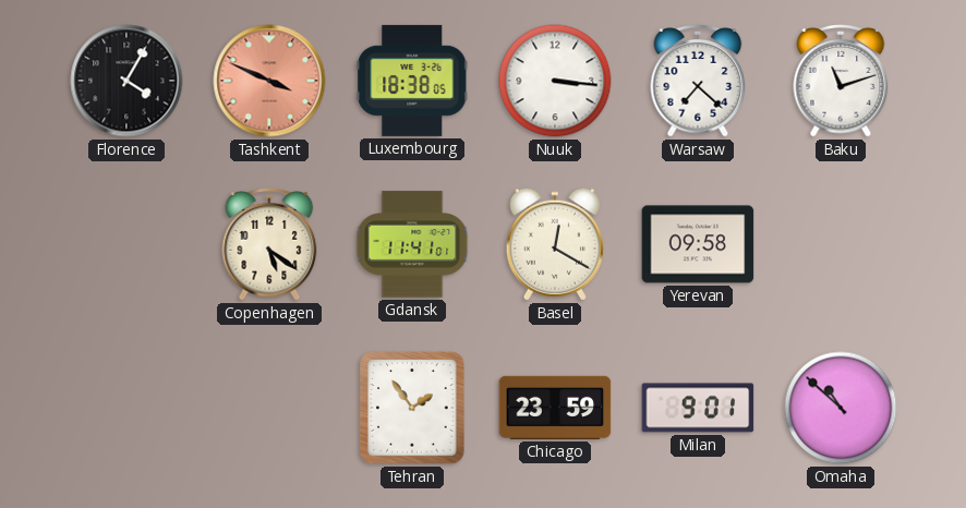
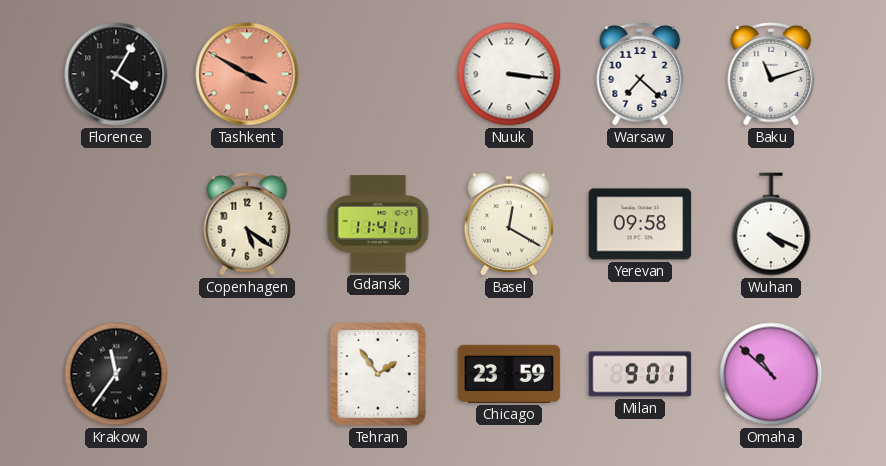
Tashkent: 3:49 -> 3:50 (247, 74)
Luxembourg: 18:38 -> none (412, 81)
Wuhan: none -> 4:19 (771, 224)
Krakow: none -> 11:36 (116, 374)
